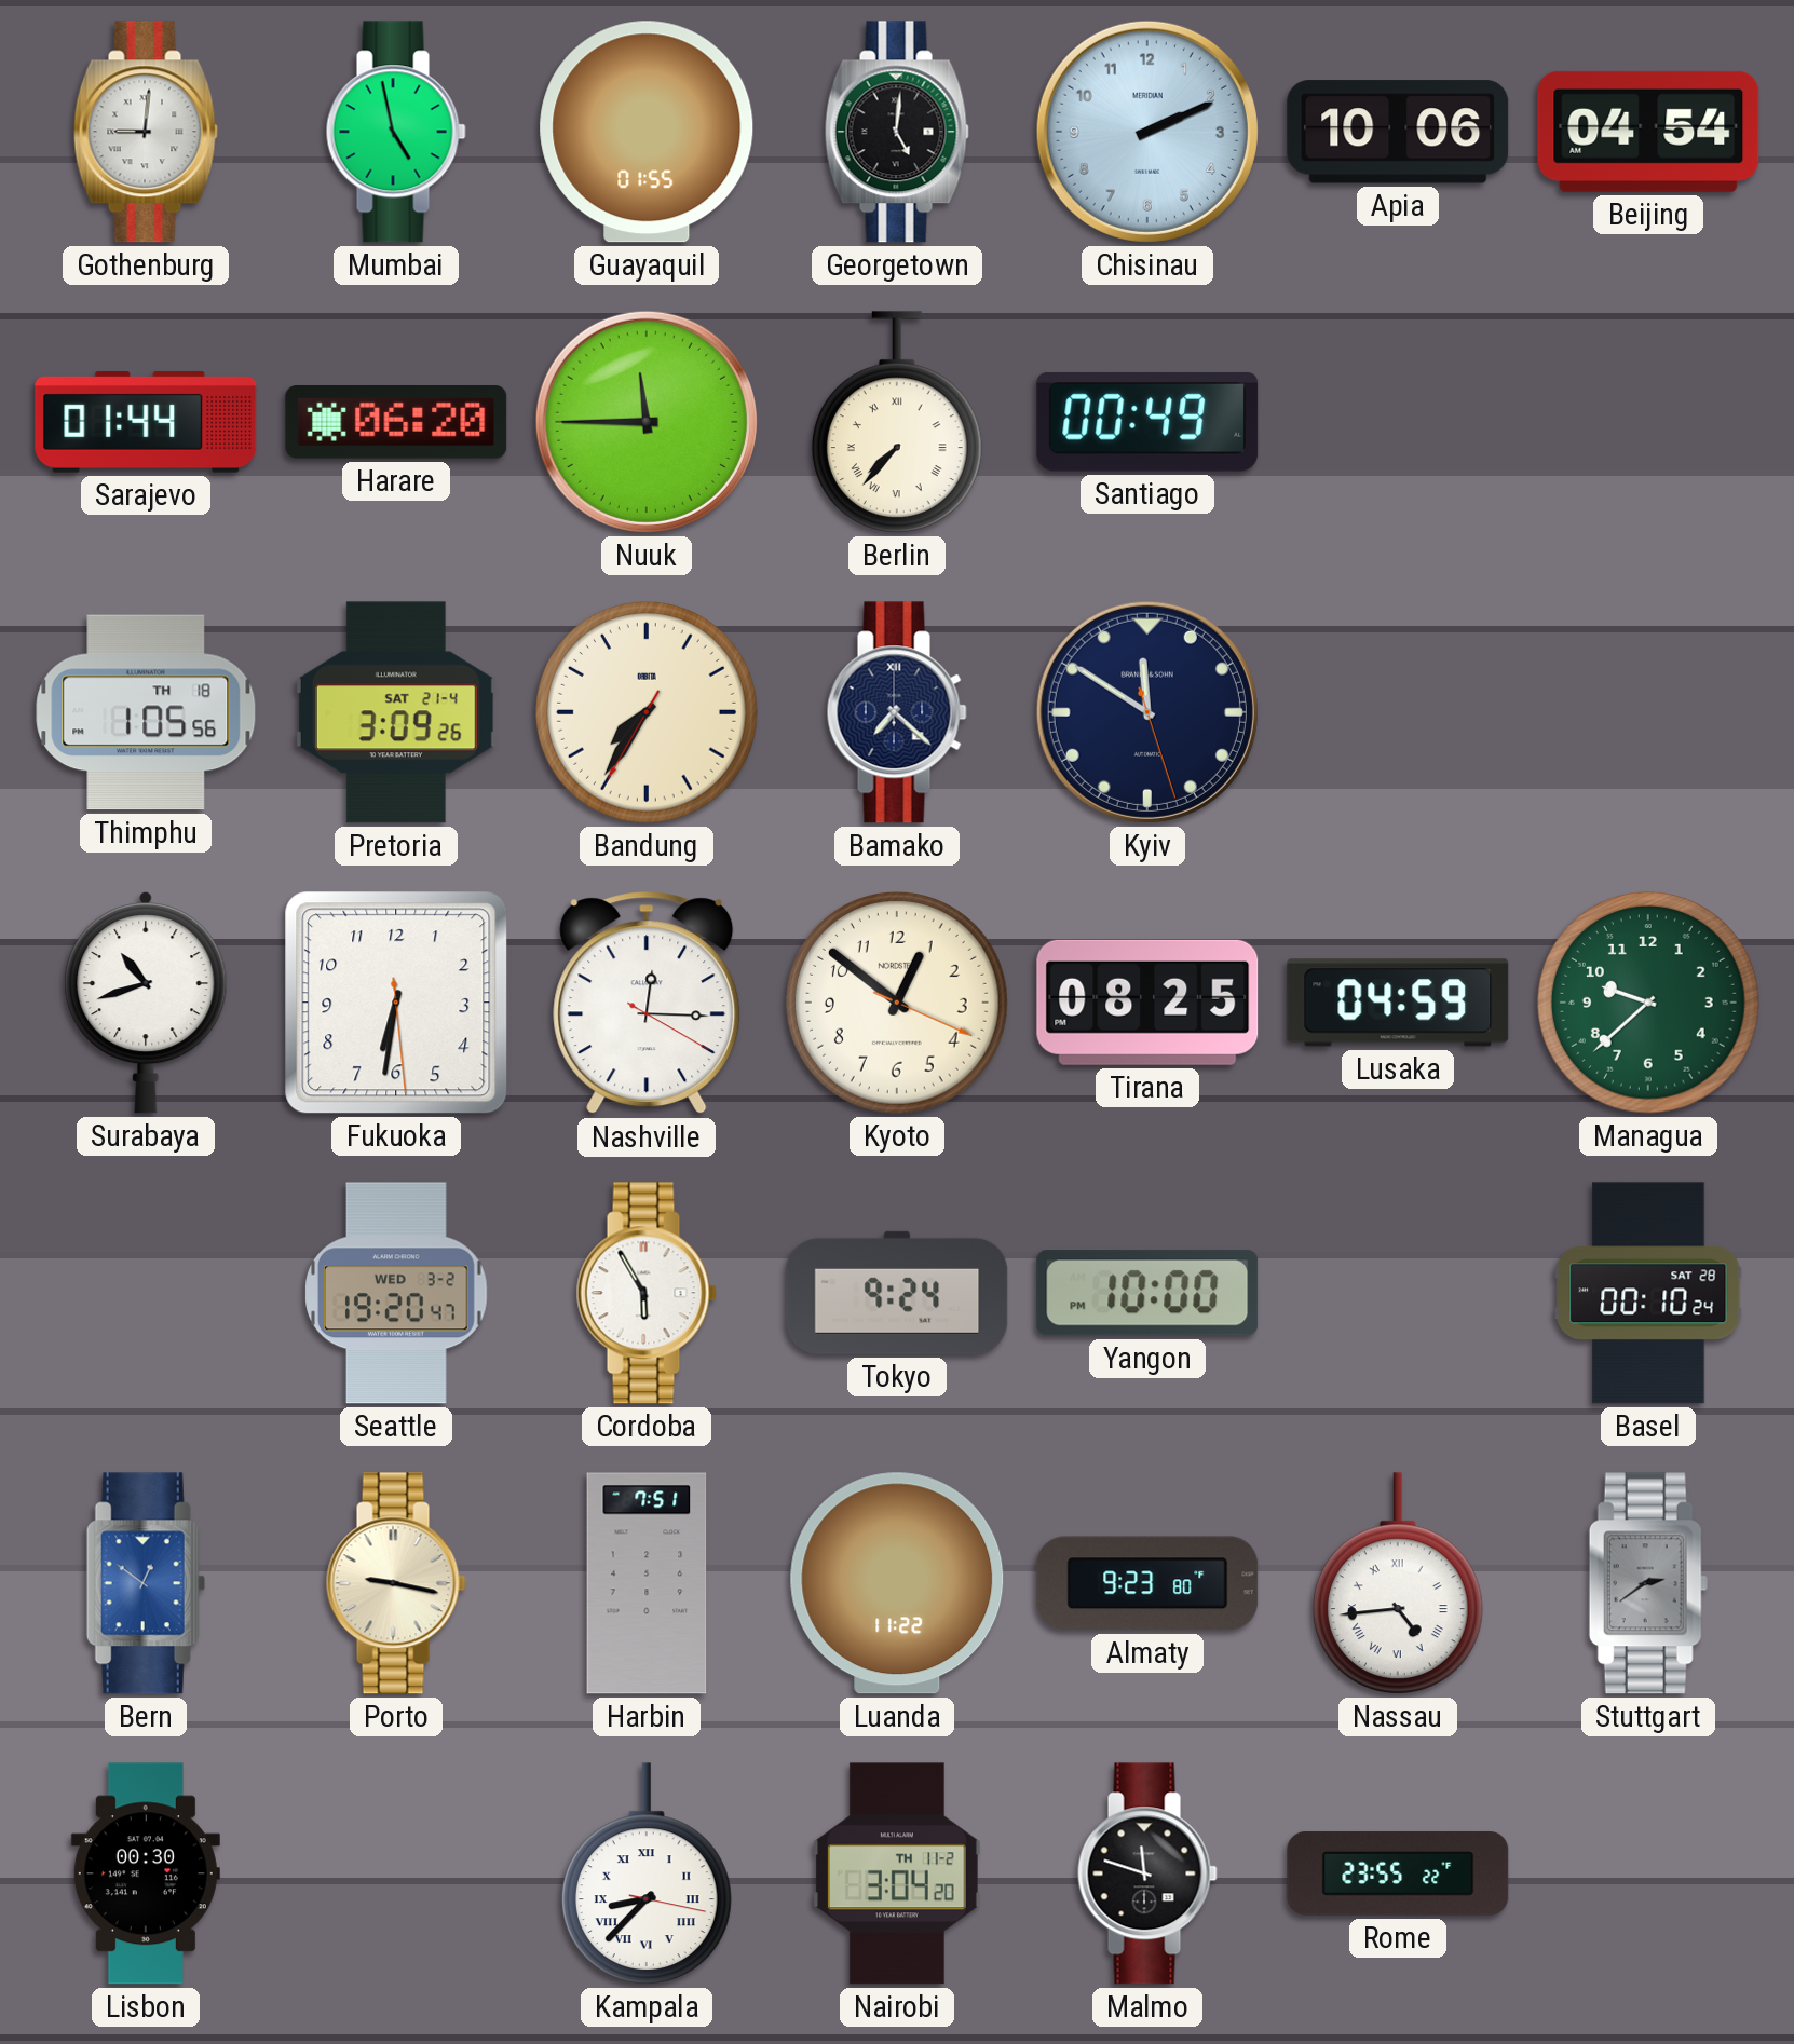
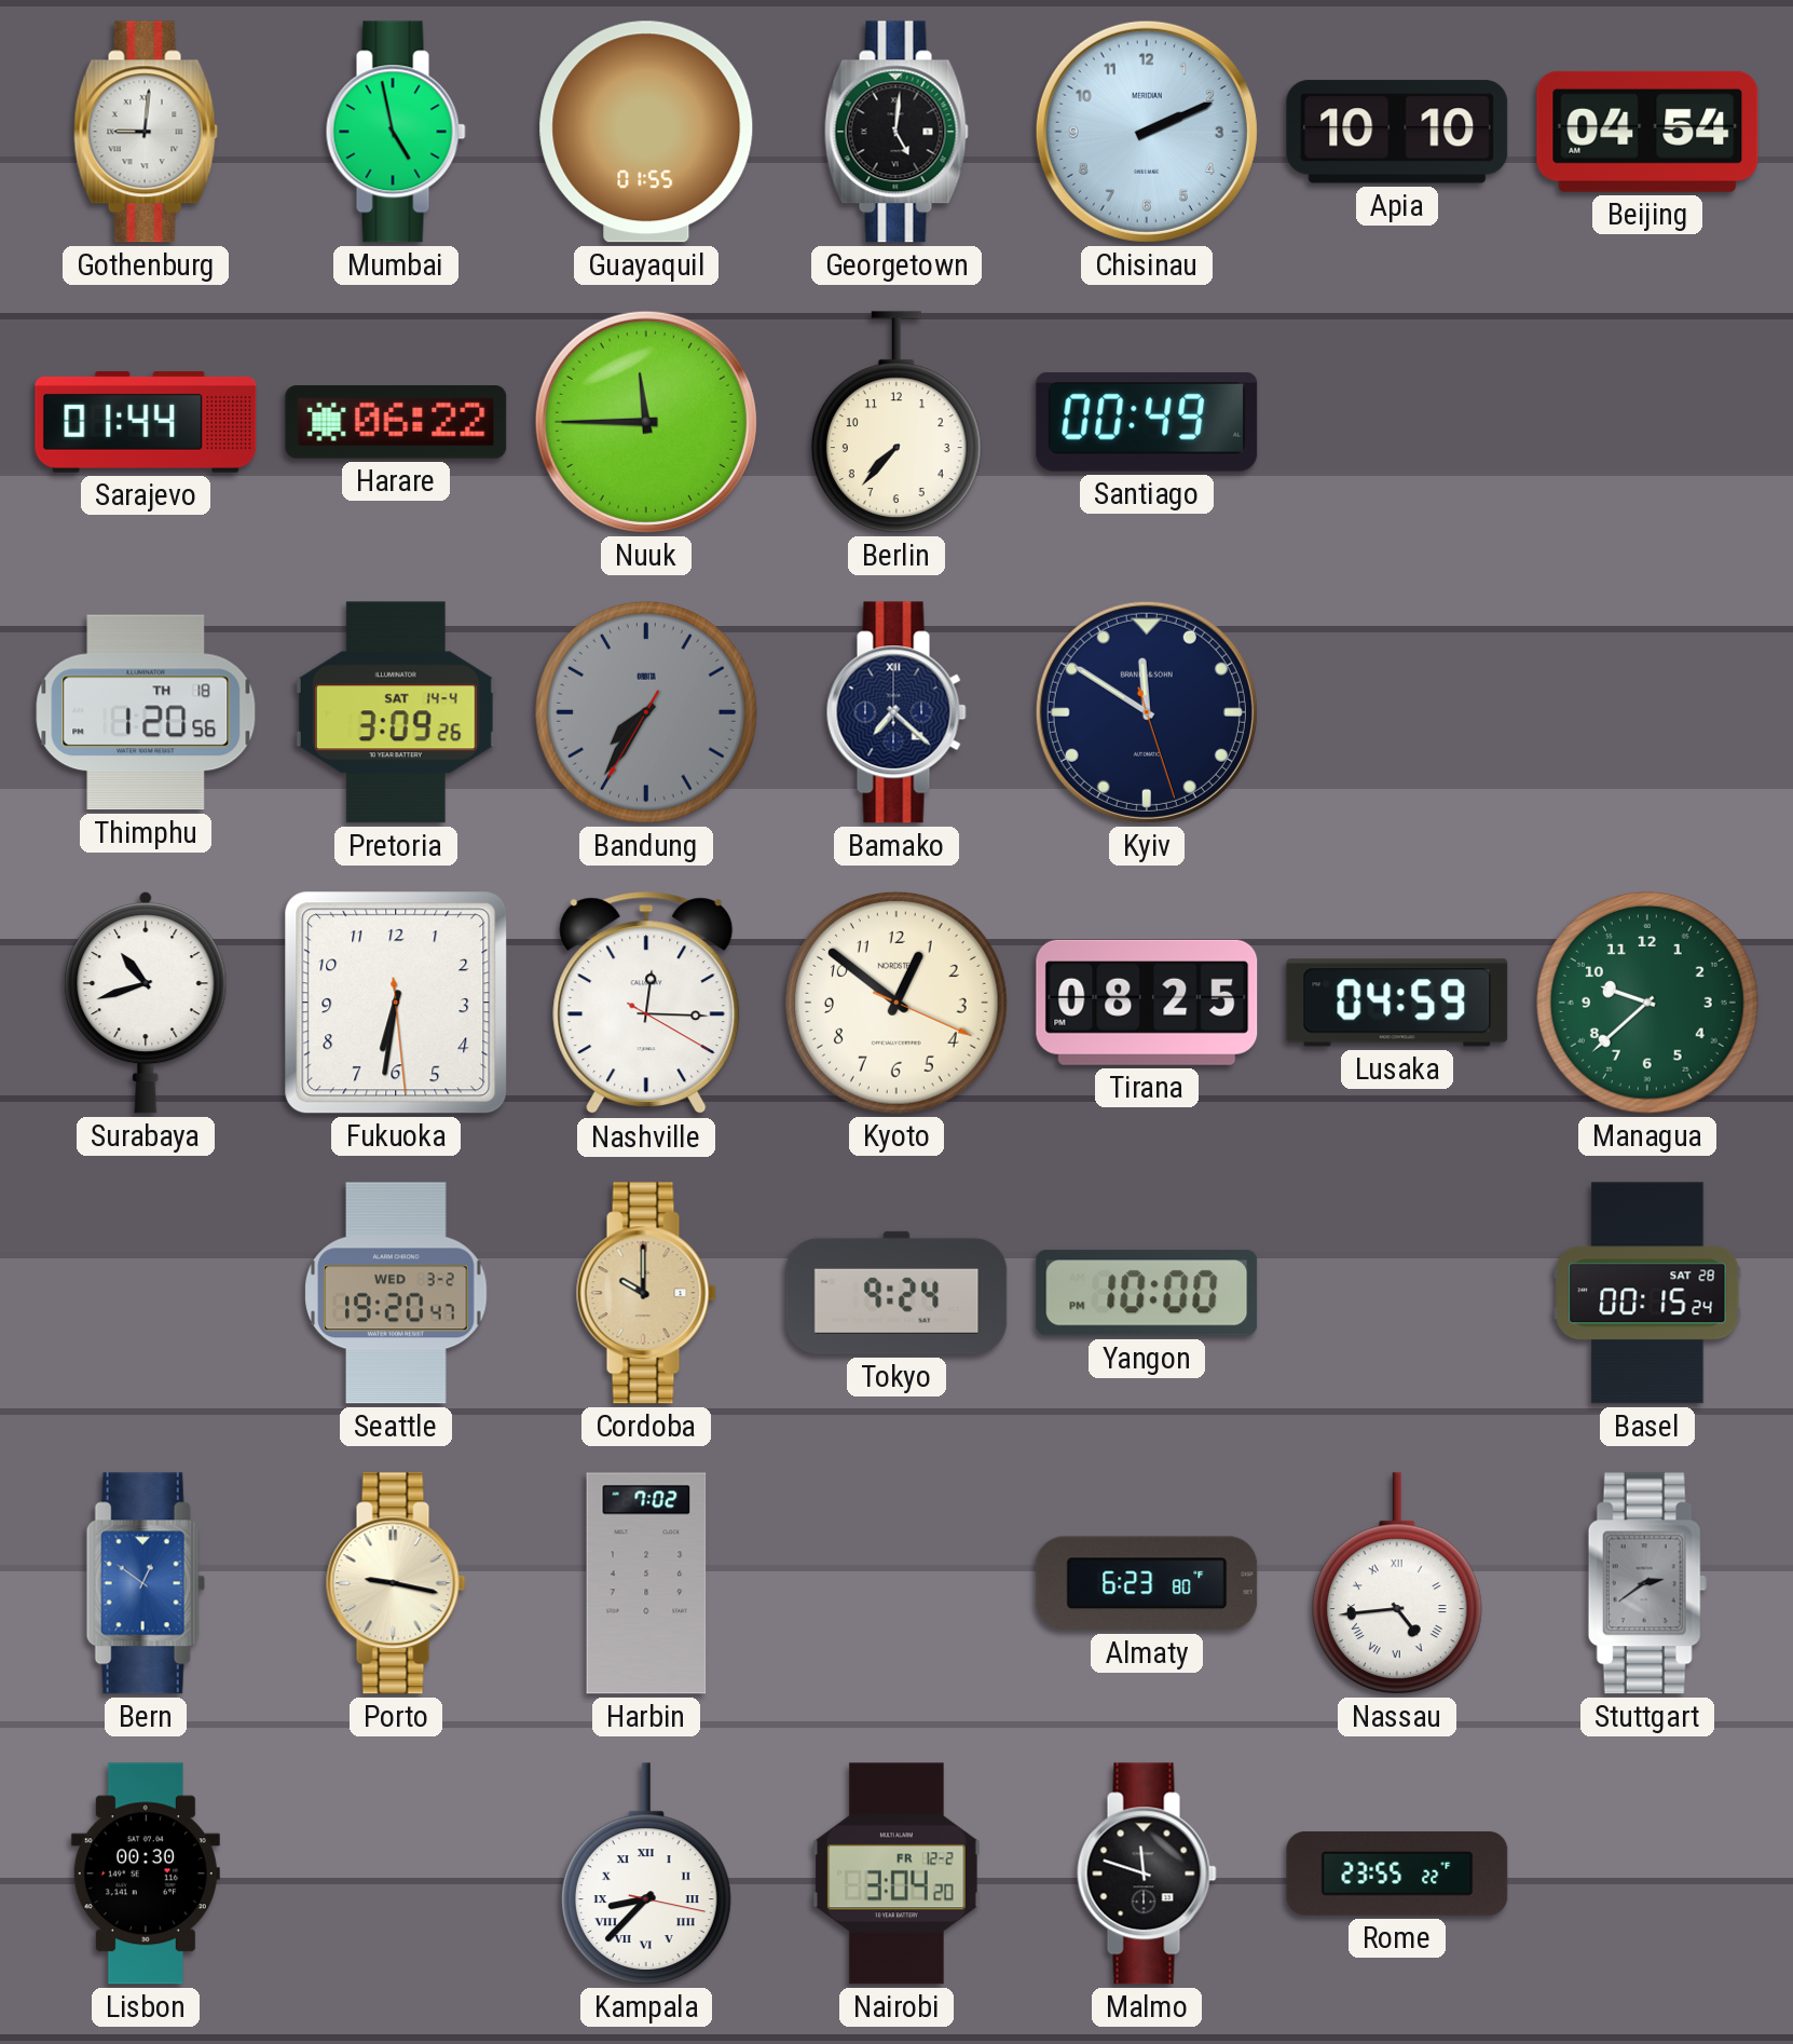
Apia: 10:06 -> 10:10 (1397, 132)
Harare: 06:20 -> 06:22 (396, 423)
Berlin numerals: Roman -> Arabic (897, 422)
Thimphu: 1:05 -> 1:20 (146, 712)
Pretoria date: SAT 21-4 -> SAT 14-4 (396, 712)
Bandung dial: cream -> grey (646, 712)
Cordoba: 5:55 -> 10:00 (646, 1293)
Cordoba dial: white -> champagne (646, 1293)
Basel: 00:10 -> 00:15 (1647, 1293)
Harbin: 7:51 -> 7:02 (646, 1583)
Luanda: 11:22 -> none (897, 1583)
Almaty: 9:23 -> 6:23 (1147, 1583)
Nairobi date: TH 11-2 -> FR 12-2 (898, 1873)
